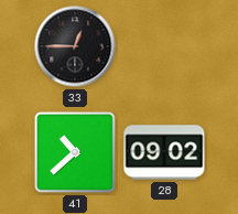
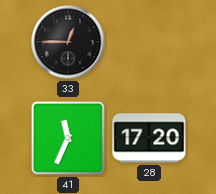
41: 10:38 -> 11:34 (68, 138)
28: 09:02 -> 17:20 (149, 138)
